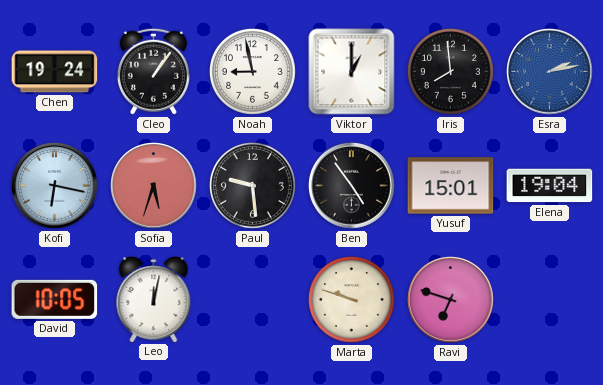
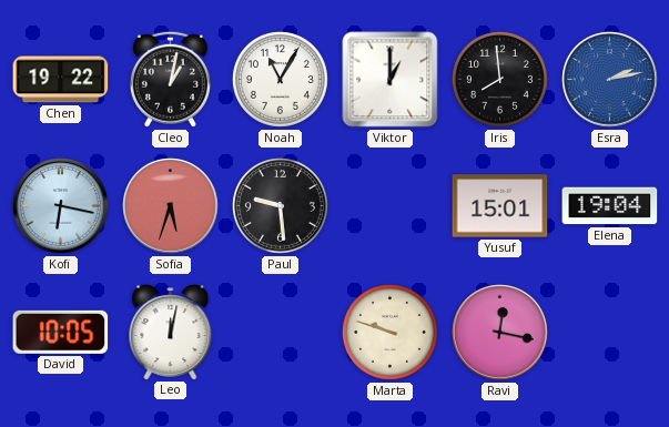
Chen: 19:24 -> 19:22 (61, 80)
Cleo: 1:06 -> 1:02 (170, 79)
Noah: 8:58 -> 11:05 (280, 79)
Ben: 4:54 -> none (352, 186)
Ravi: 6:48 -> 12:17 (500, 333)
